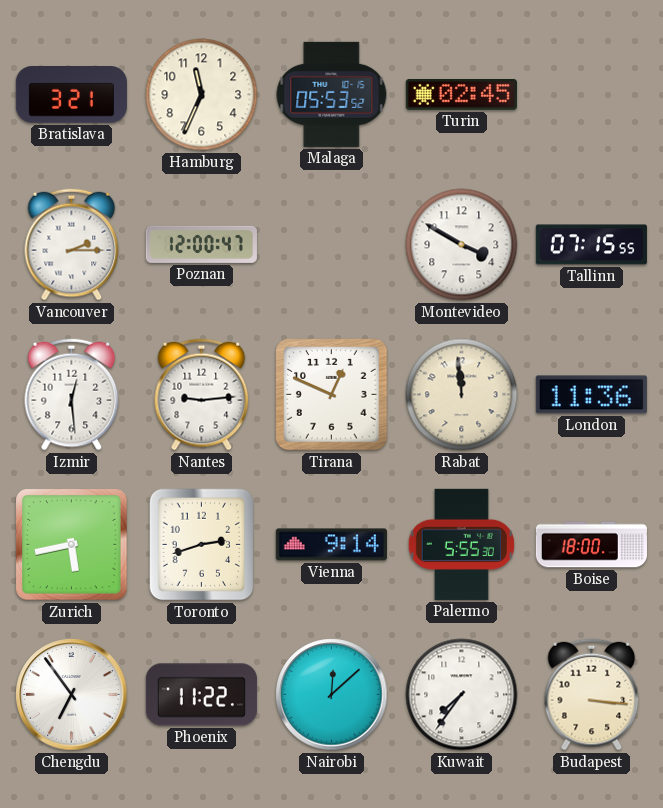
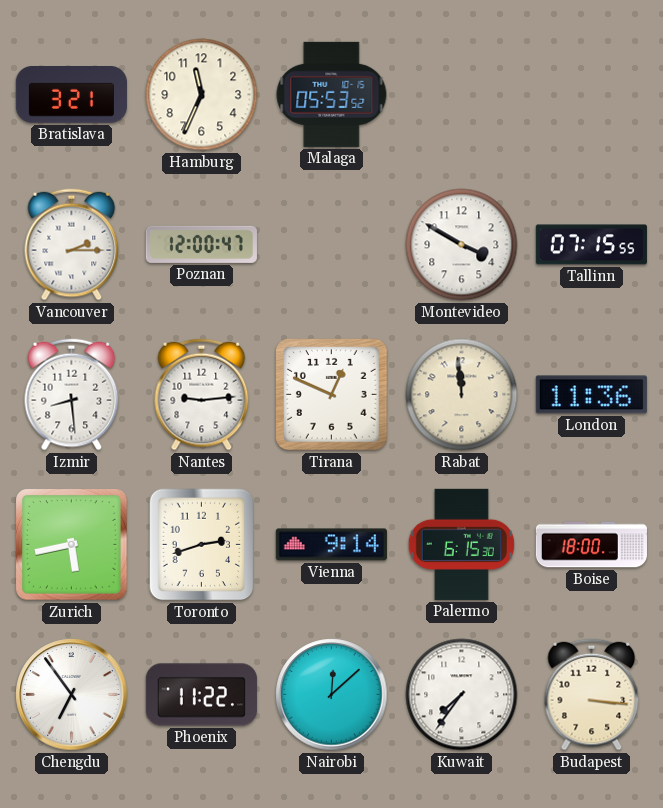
Turin: 02:45 -> none (461, 95)
Izmir: 12:29 -> 8:29 (72, 395)
Palermo: 5:55 -> 6:15 (461, 544)
